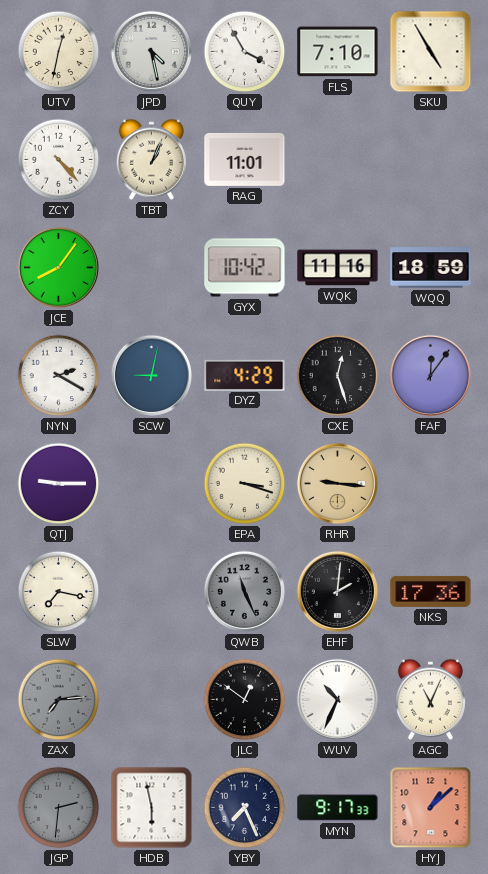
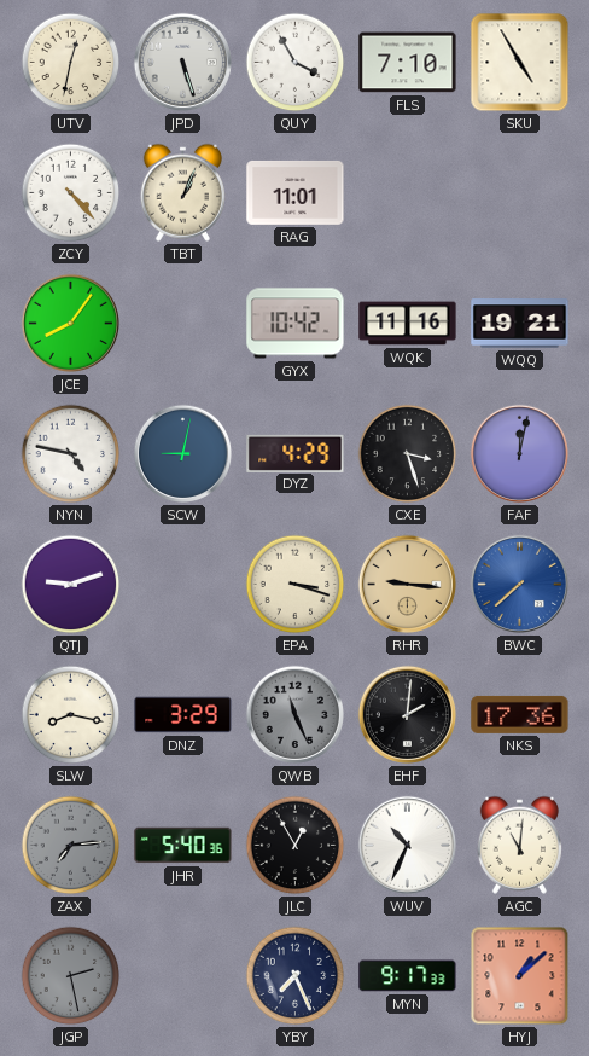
JPD: 4:28 -> 5:27 (182, 62)
WQQ: 18:59 -> 19:21 (520, 324)
NYN: 2:20 -> 4:47 (71, 454)
CXE: 12:27 -> 3:27 (408, 454)
FAF: 12:06 -> 12:02 (519, 453)
QTJ: 9:15 -> 9:12 (71, 585)
BWC: none -> 7:38 (519, 584)
SLW: 7:17 -> 8:17 (71, 715)
DNZ: none -> 3:29 (183, 715)
JHR: none -> 5:40 (183, 846)
JLC: 12:51 -> 12:55 (296, 846)
AGC: 11:04 -> 11:01 (519, 845)
JGP: 2:31 -> 2:28 (71, 976)
HDB: 5:58 -> none (152, 808)
